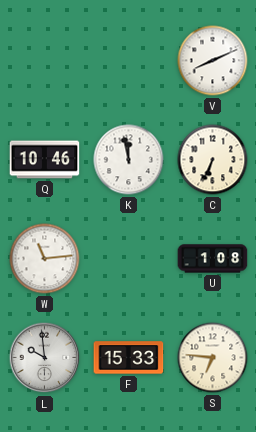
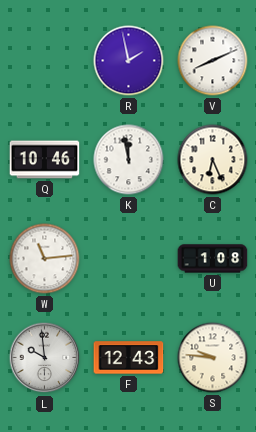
R: none -> 1:58 (129, 61)
C: 6:34 -> 6:26 (213, 160)
F: 15:33 -> 12:43 (129, 358)
S: 6:46 -> 9:46 (213, 358)
